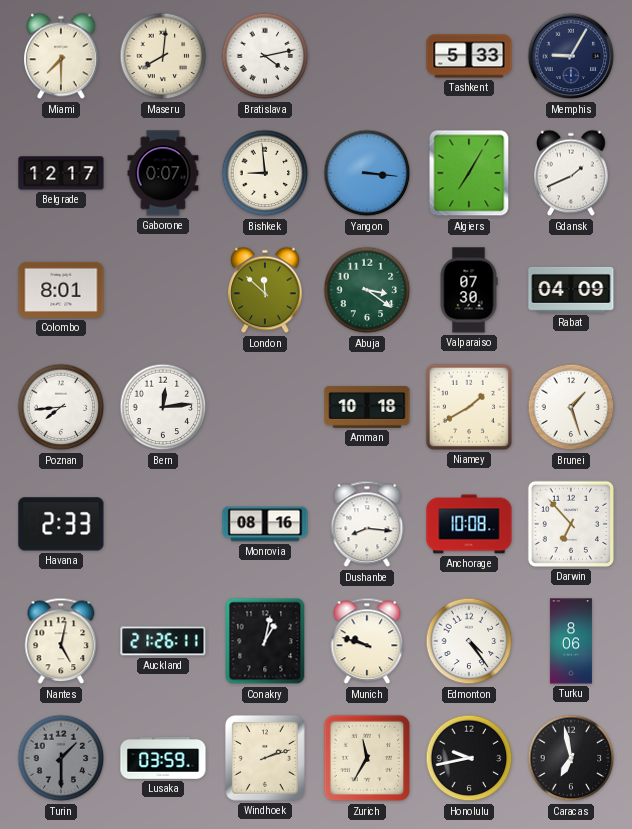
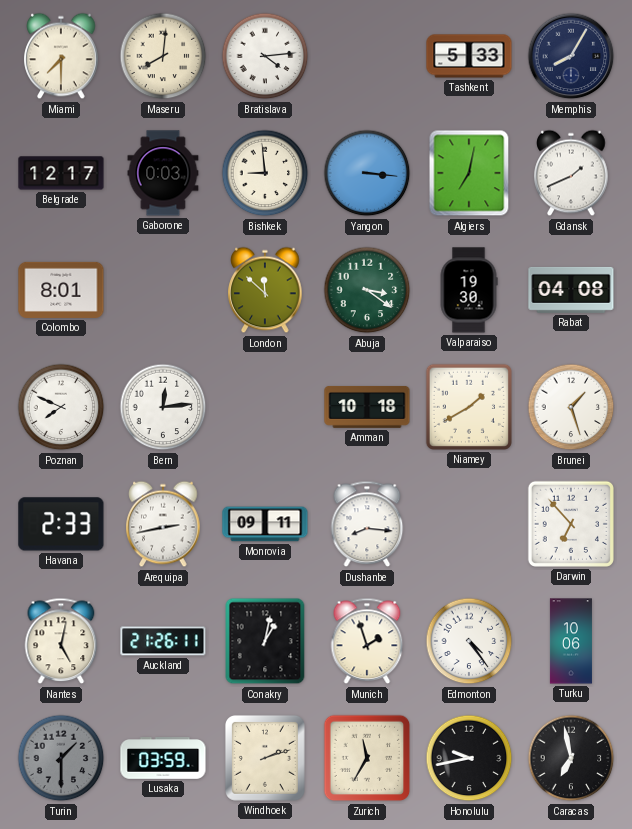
Bratislava: 4:13 -> 4:14 (265, 56)
Memphis: 9:05 -> 8:05 (571, 56)
Gaborone: 0:07 -> 0:03 (163, 173)
Algiers: 7:05 -> 7:02 (469, 173)
Valparaiso: 07:30 -> 19:30 (469, 290)
Rabat: 04:09 -> 04:08 (571, 290)
Poznan: 7:44 -> 7:49 (61, 407)
Arequipa: none -> 2:43 (163, 524)
Monrovia: 08:16 -> 09:11 (265, 524)
Anchorage: 10:08 -> none (469, 524)
Munich: 9:48 -> 1:57 (367, 641)
Turku: 8:06 -> 10:06 (571, 641)
